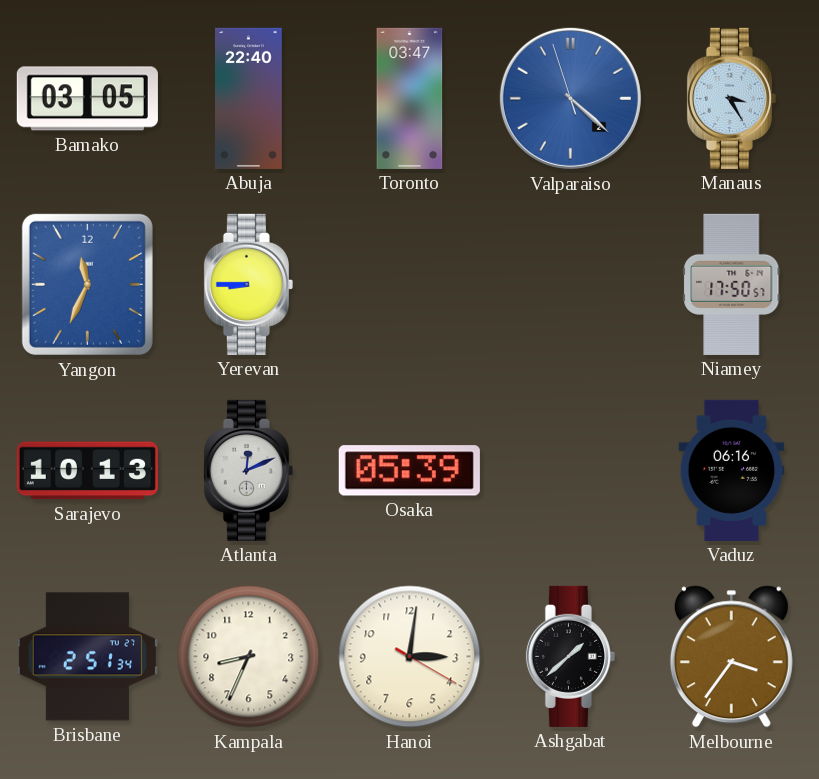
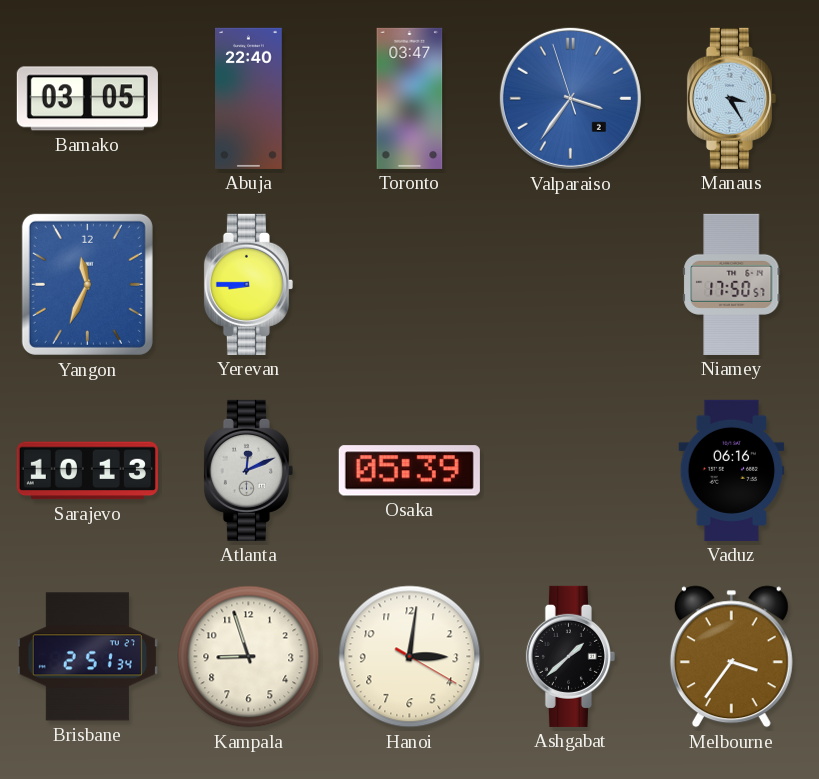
Valparaiso: 4:21 -> 3:35 (570, 98)
Kampala: 8:34 -> 8:57 (249, 657)
